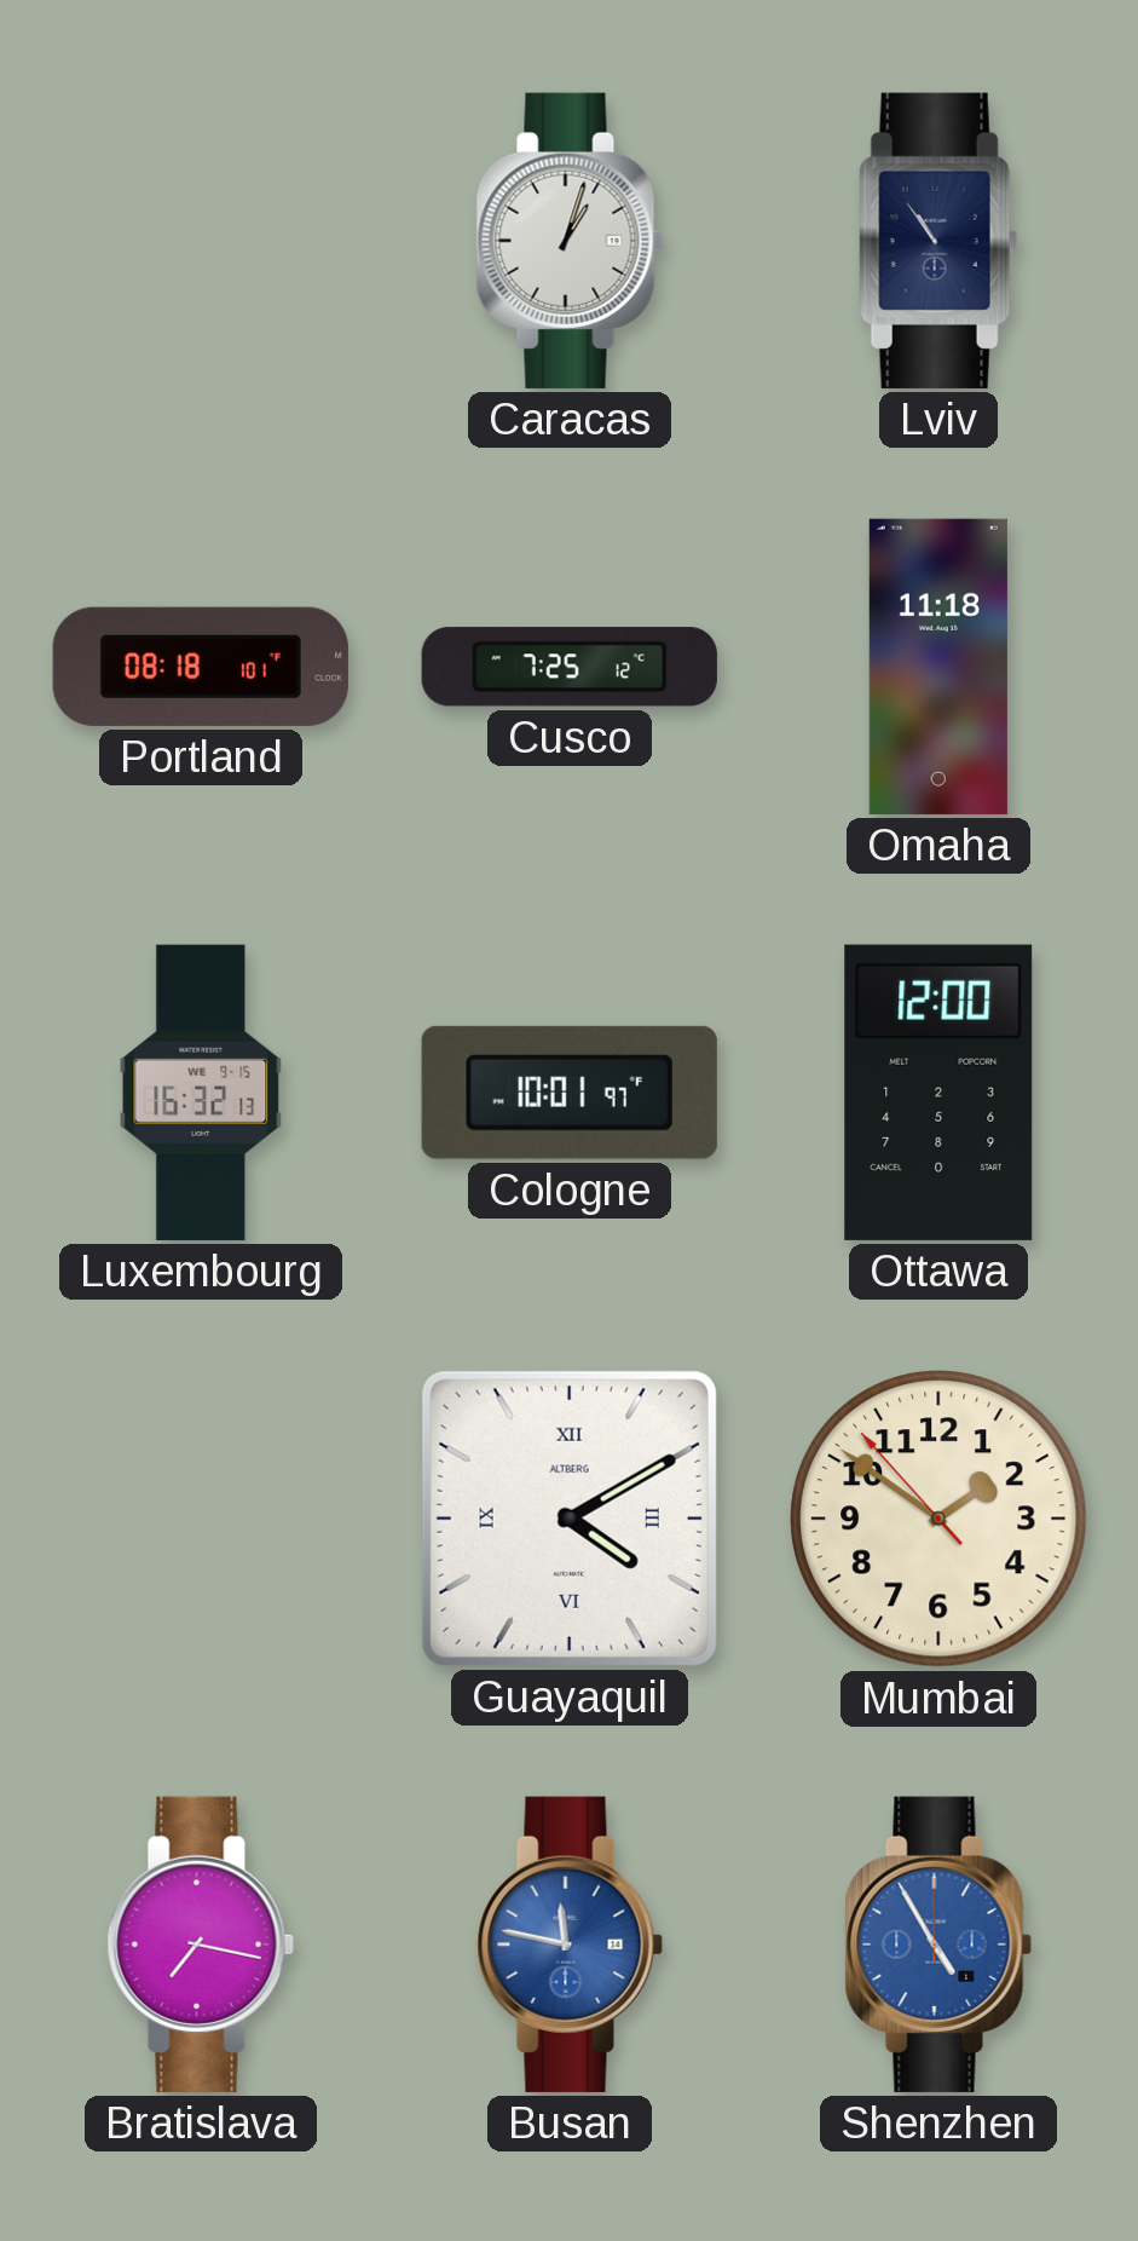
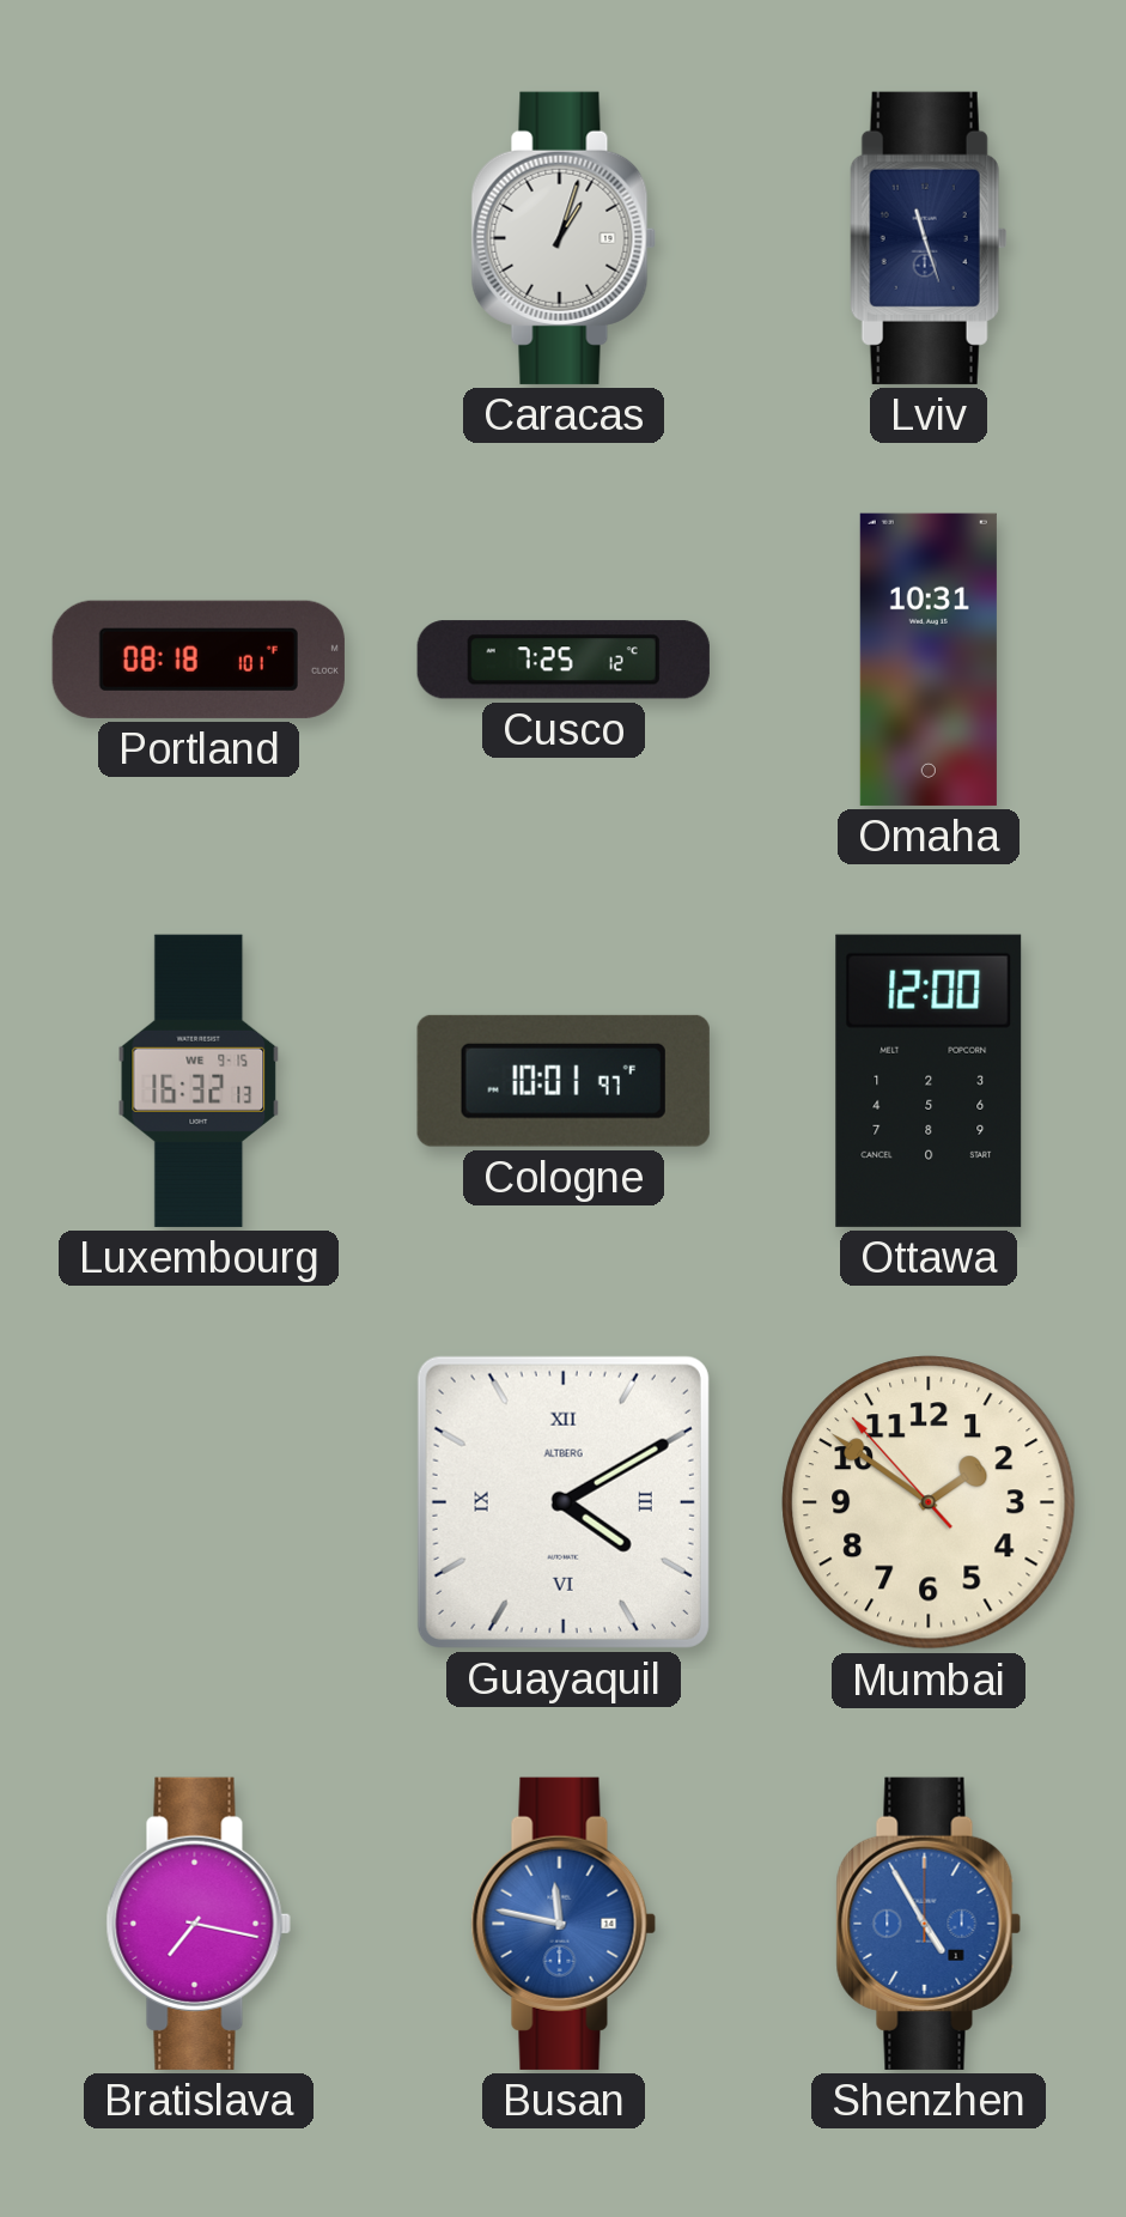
Lviv: 10:54 -> 11:27 (929, 238)
Omaha: 11:18 -> 10:31 (929, 660)
